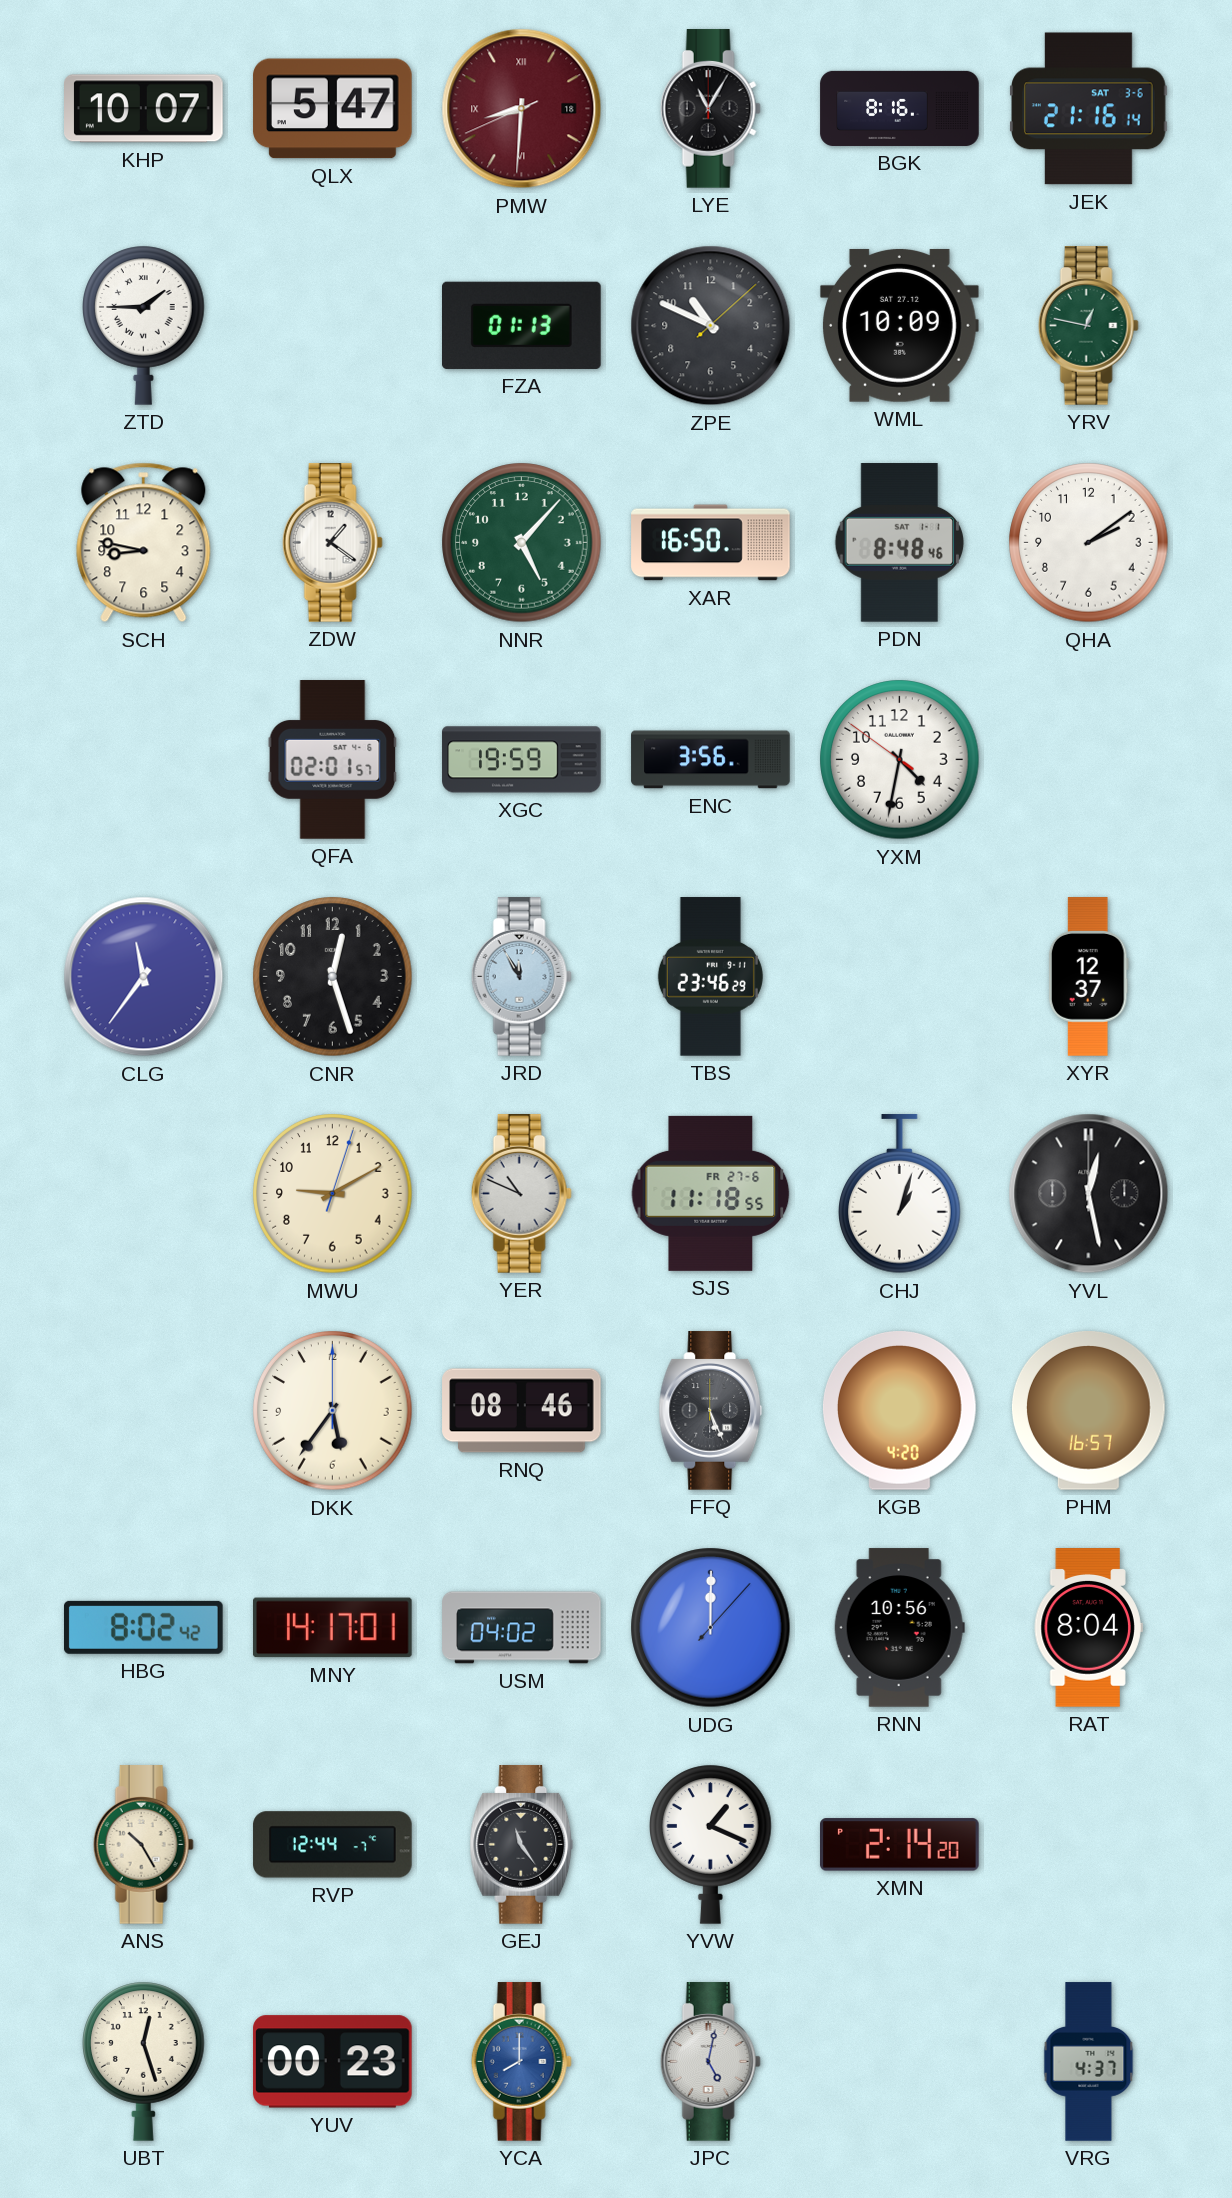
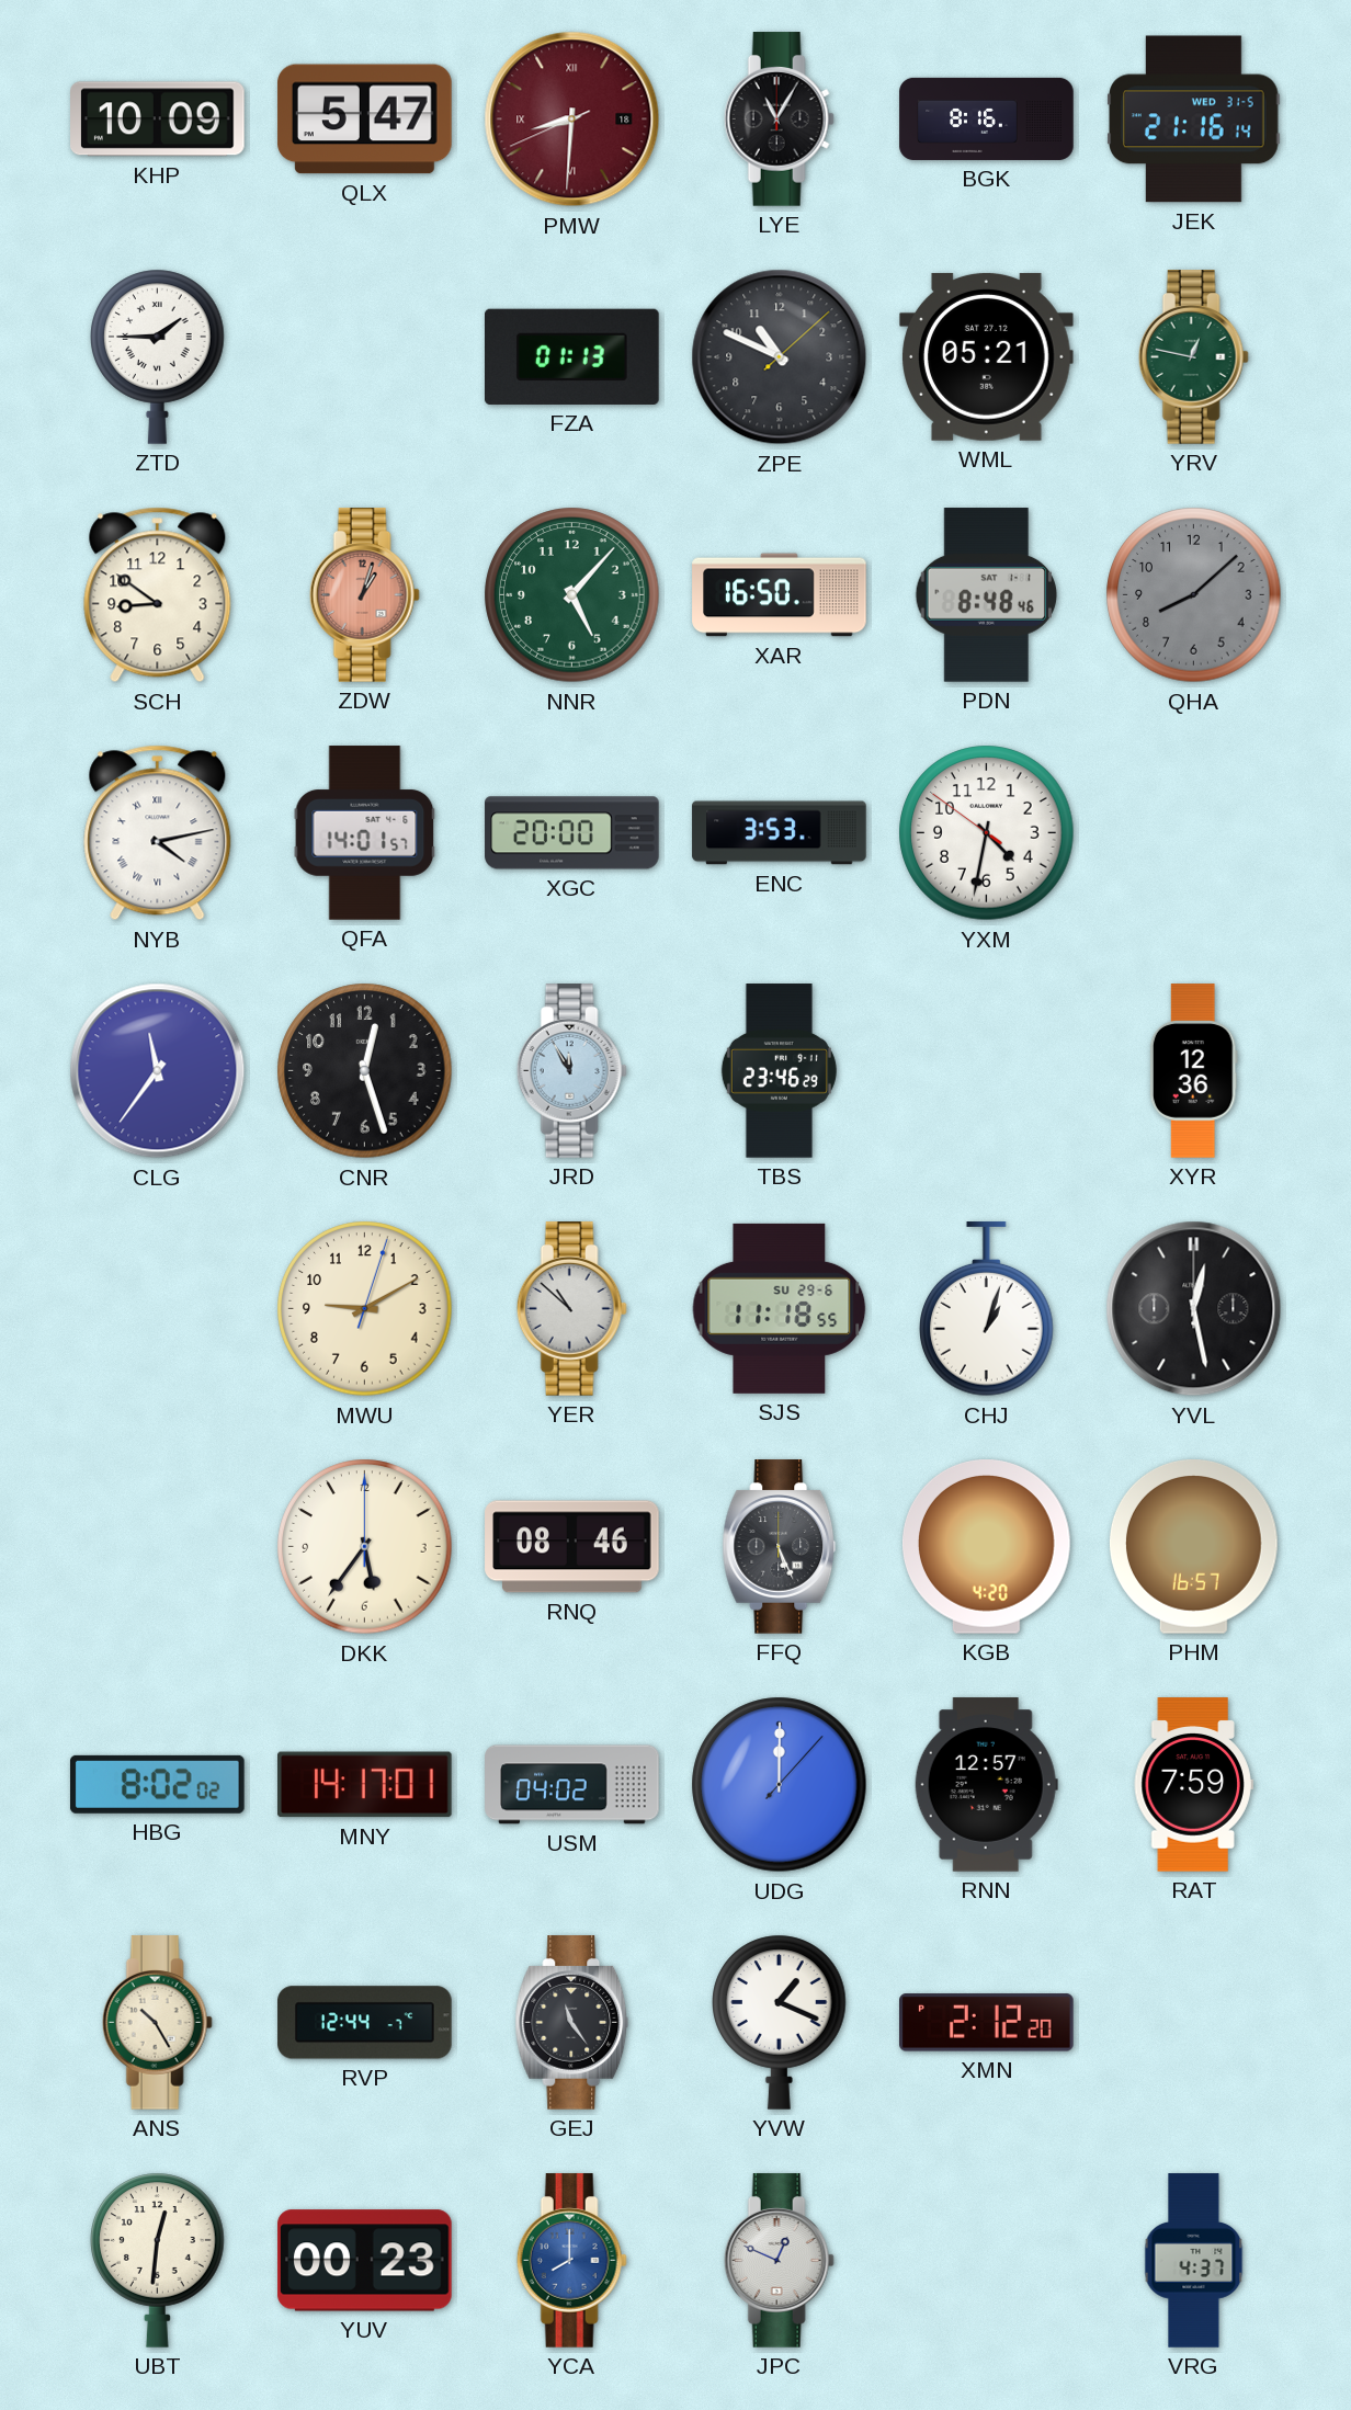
KHP: 10:07 -> 10:09 (158, 120)
JEK date: SAT 3-6 -> WED 31-5 (1194, 120)
WML: 10:09 -> 05:21 (987, 356)
SCH: 8:47 -> 8:51 (158, 595)
ZDW: 1:21 -> 1:03 (364, 595)
ZDW dial: white -> salmon (364, 595)
QHA: 2:09 -> 8:08 (1194, 595)
QHA dial: white -> grey (1194, 595)
NYB: none -> 4:13 (158, 833)
QFA: 02:01 -> 14:01 (365, 833)
XGC: 19:59 -> 20:00 (572, 833)
ENC: 3:56 -> 3:53 (780, 833)
XYR: 12:37 -> 12:36 (1193, 1071)
YER: 10:49 -> 10:52 (571, 1309)
SJS date: FR 27-6 -> SU 29-6 (780, 1308)
HBG: 8:02:42 -> 8:02:02 (158, 1784)
RNN: 10:56 -> 12:57 (986, 1785)
RAT: 8:04 -> 7:59 (1193, 1785)
XMN: 2:14 -> 2:12 (987, 2023)
UBT: 12:27 -> 12:31 (158, 2260)
JPC: 5:02 -> 12:49 (779, 2261)
